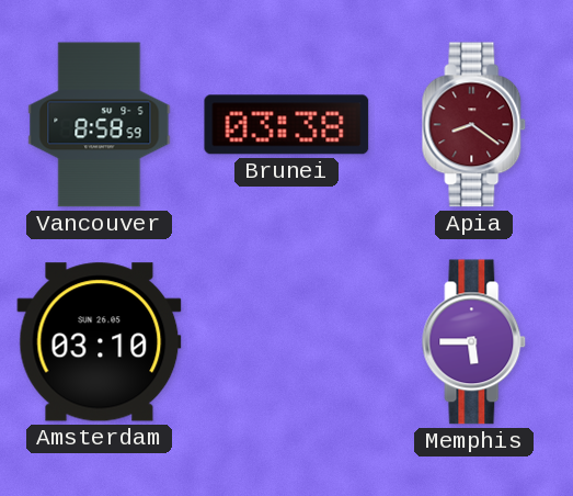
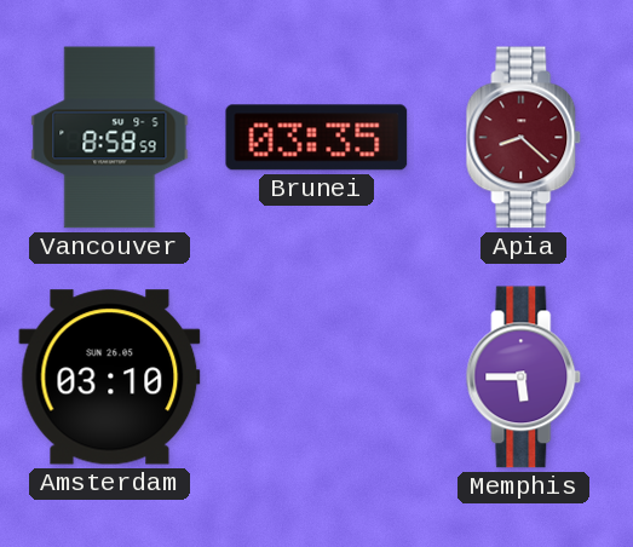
Brunei: 03:38 -> 03:35 (317, 138)
Apia: 8:21 -> 8:22 (524, 138)
